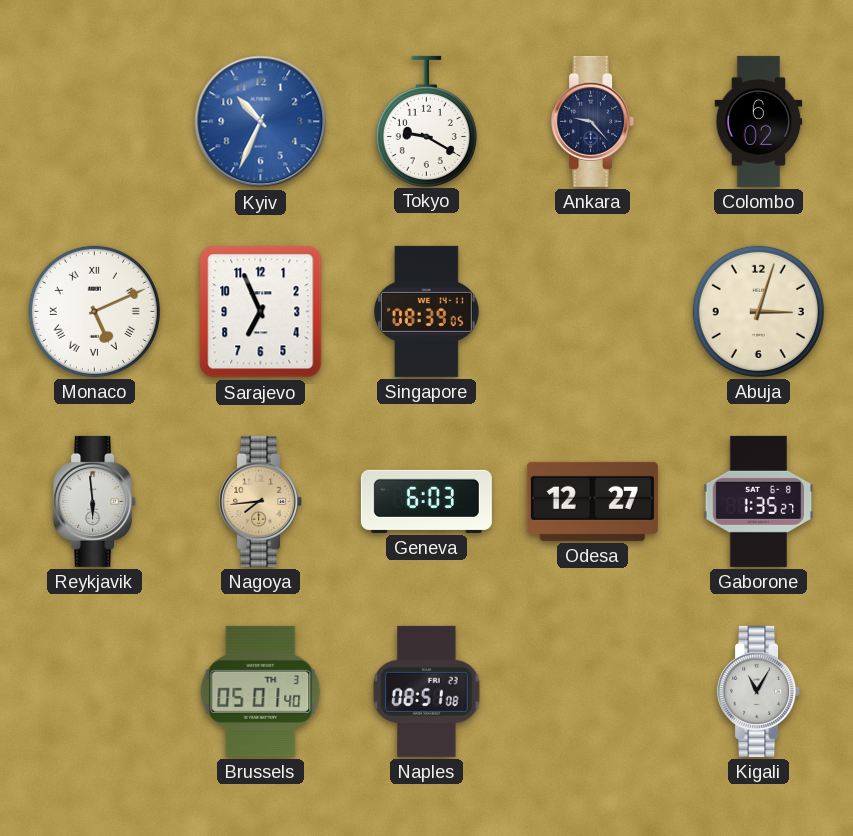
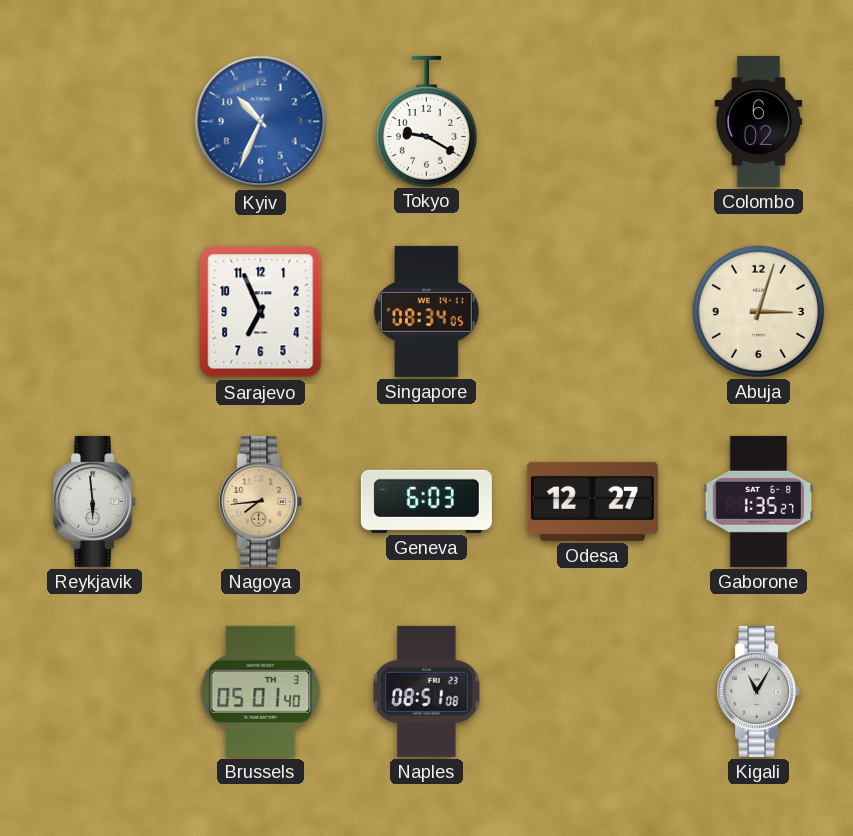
Ankara: 9:23 -> none (593, 121)
Monaco: 5:11 -> none (94, 311)
Singapore: 08:39 -> 08:34 (426, 311)
